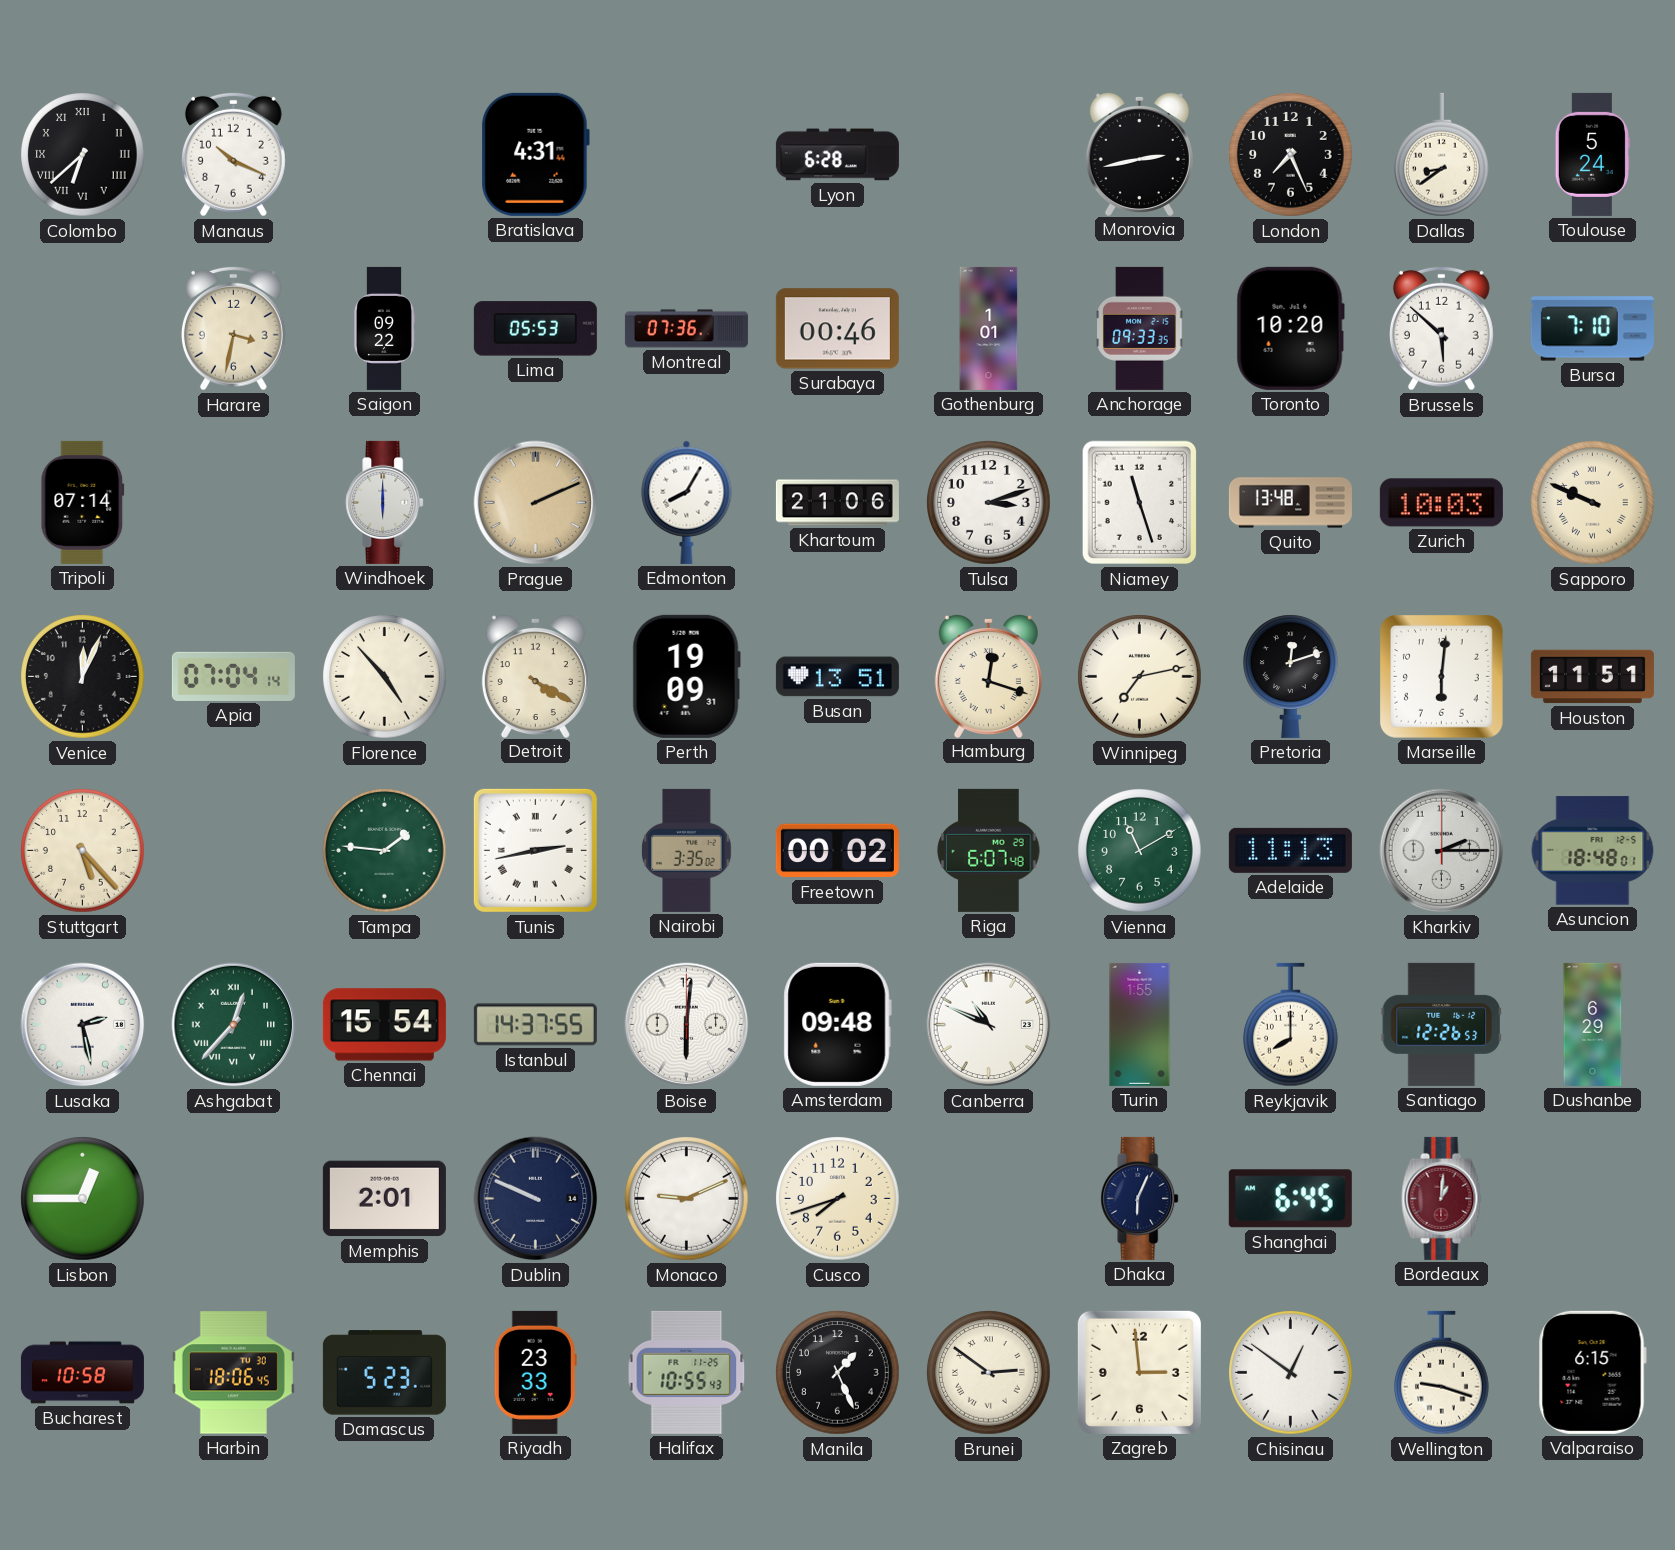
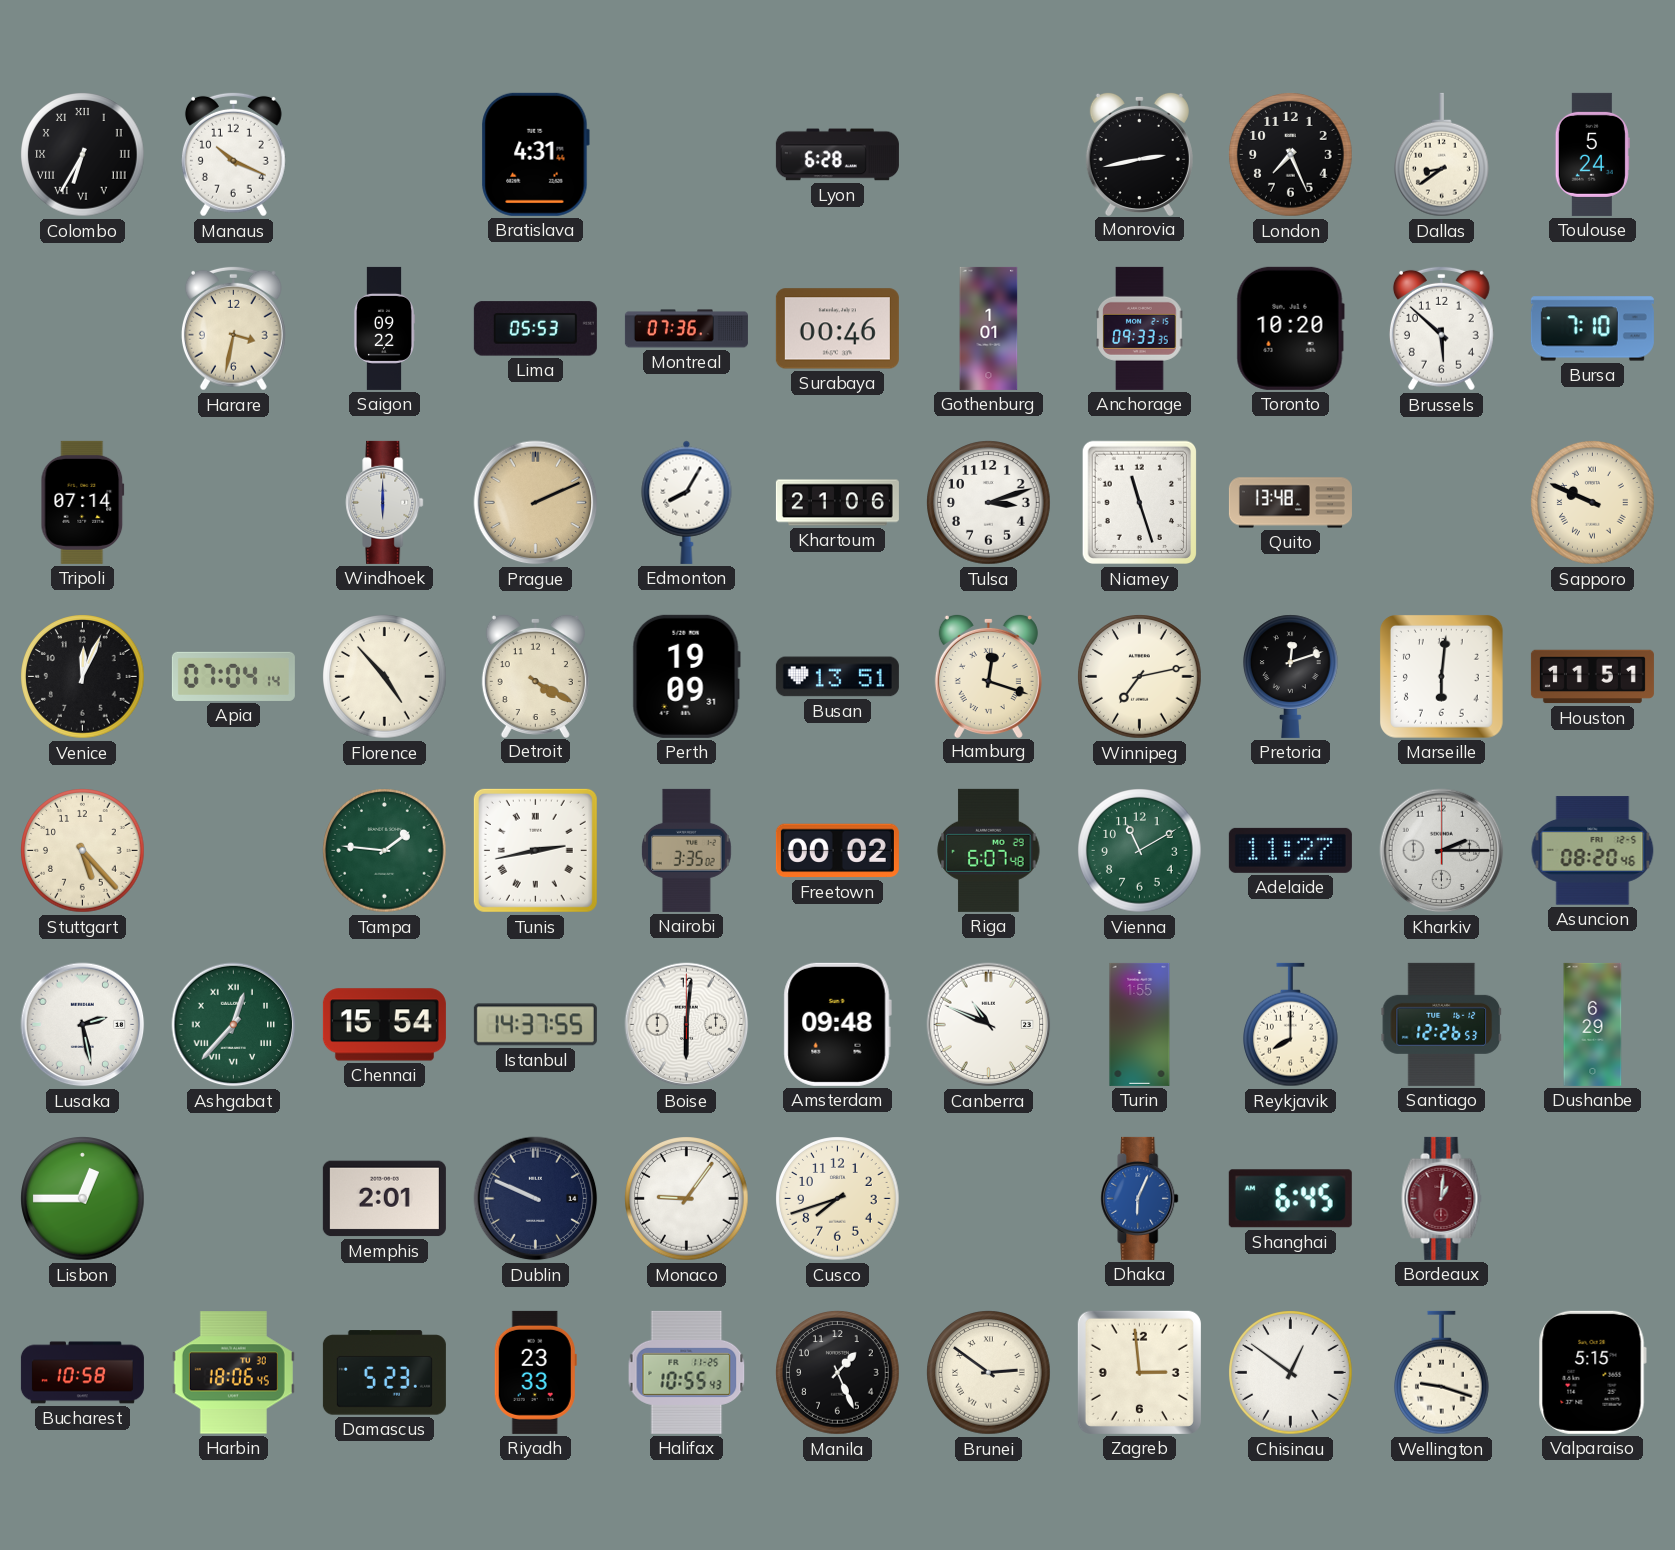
Colombo: 6:38 -> 6:35 (83, 155)
Zurich: 10:03 -> none (1441, 503)
Adelaide: 11:13 -> 11:27 (1290, 850)
Asuncion: 18:48 -> 08:20 (1593, 851)
Monaco: 9:11 -> 9:06 (687, 1199)
Dhaka dial: navy -> blue (1140, 1198)
Valparaiso: 6:15 -> 5:15 (1592, 1372)
